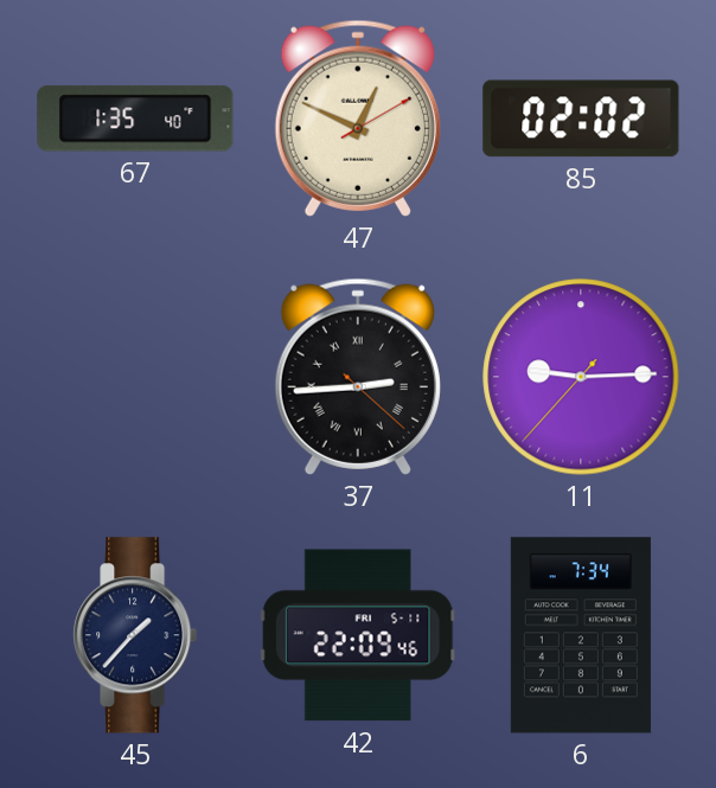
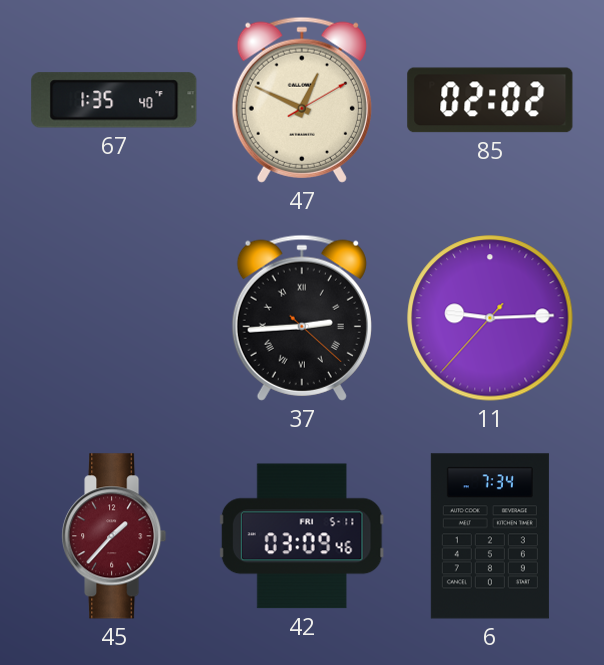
45 dial: navy -> burgundy (114, 536)
42: 22:09 -> 03:09 (302, 536)
